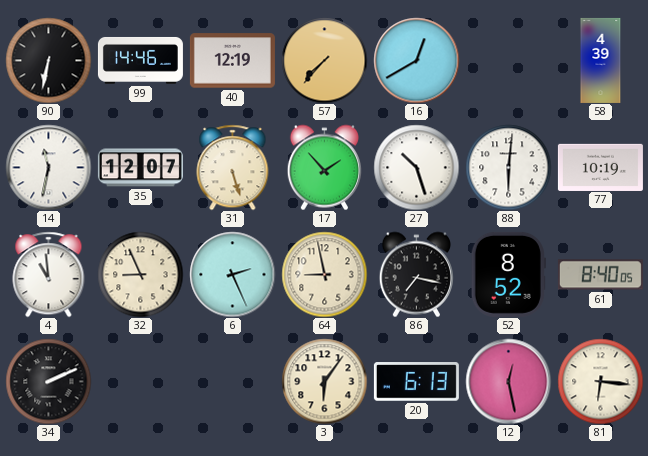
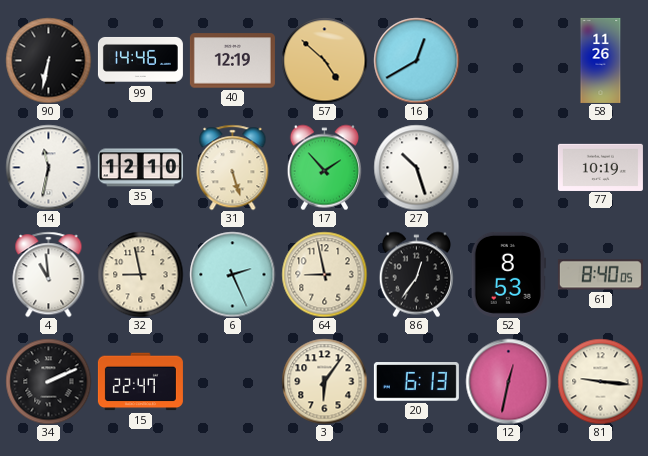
57: 7:37 -> 4:52 (324, 60)
58: 4:39 -> 11:26 (601, 60)
35: 12:07 -> 12:10 (140, 168)
88: 6:01 -> none (508, 167)
32: 8:56 -> 8:58 (140, 274)
86: 7:17 -> 12:36 (416, 274)
52: 8:52 -> 8:53 (508, 274)
15: none -> 22:47 (140, 382)
12: 12:28 -> 12:32 (508, 381)
81: 6:16 -> 9:16 (600, 381)
